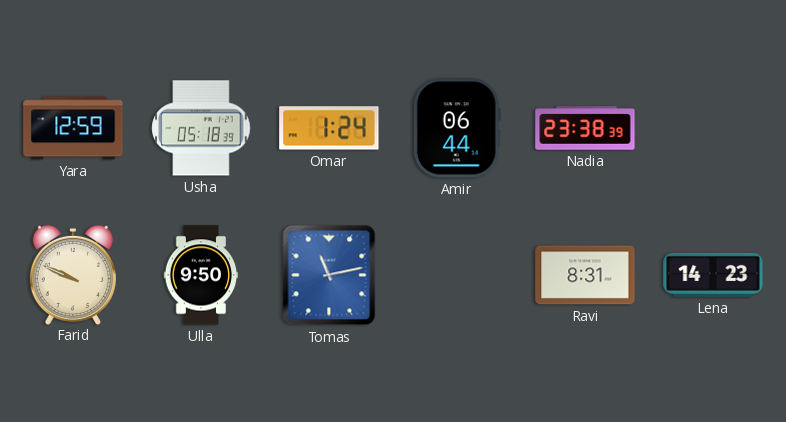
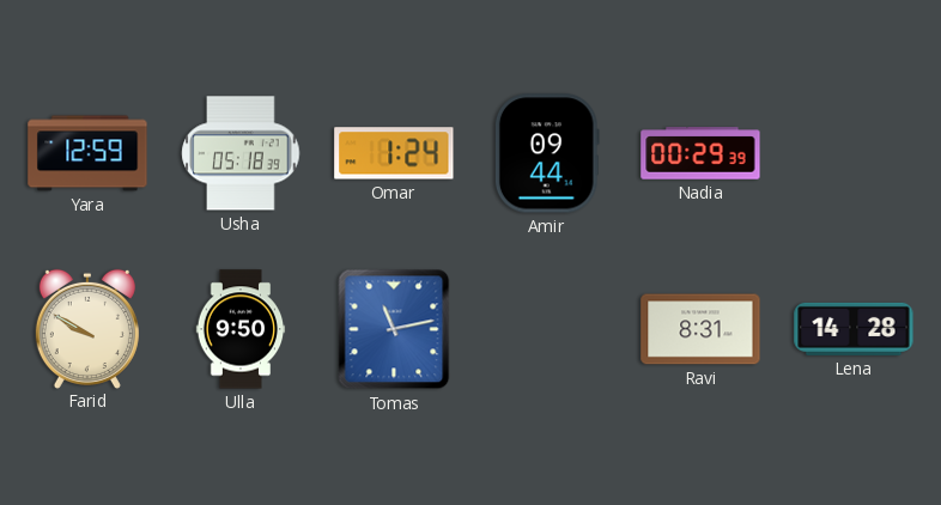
Amir: 06:44 -> 09:44 (547, 153)
Nadia: 23:38 -> 00:29 (700, 153)
Farid: 9:49 -> 9:50 (87, 328)
Lena: 14:23 -> 14:28 (854, 329)
